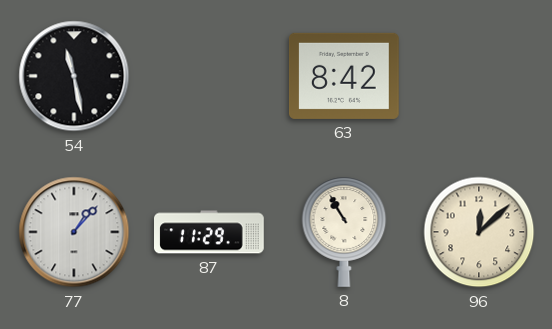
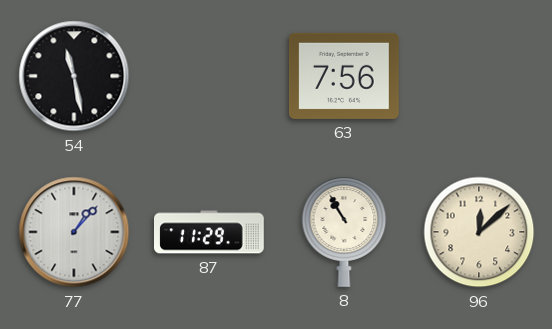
63: 8:42 -> 7:56 (344, 76)
